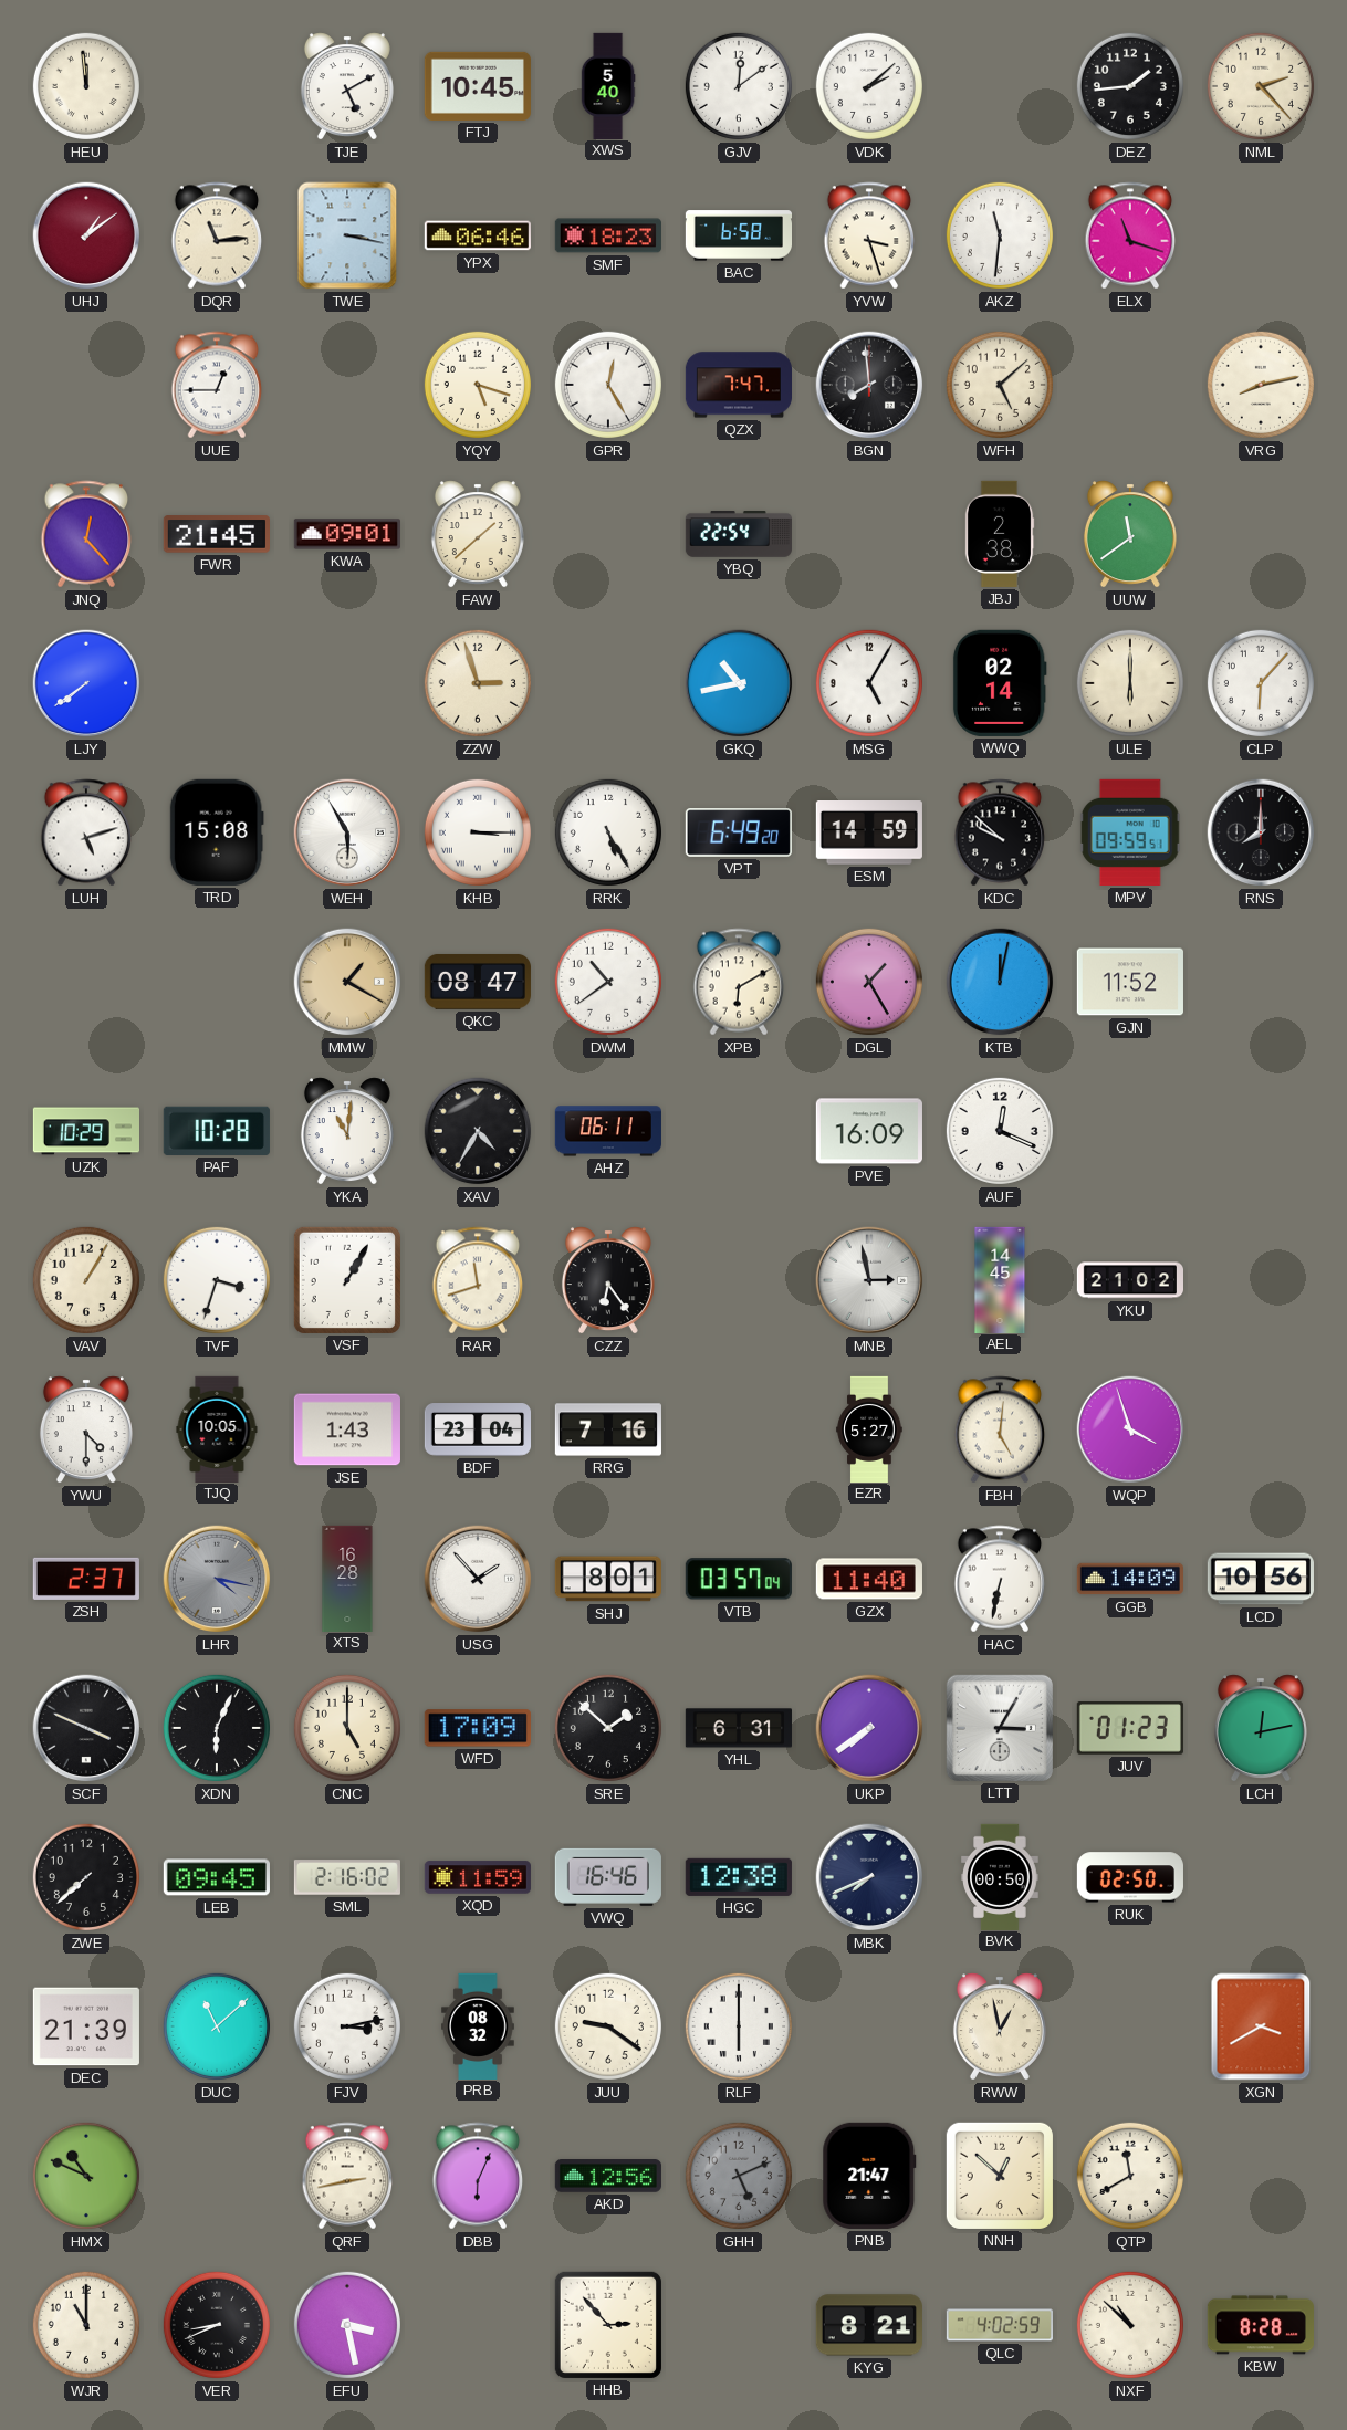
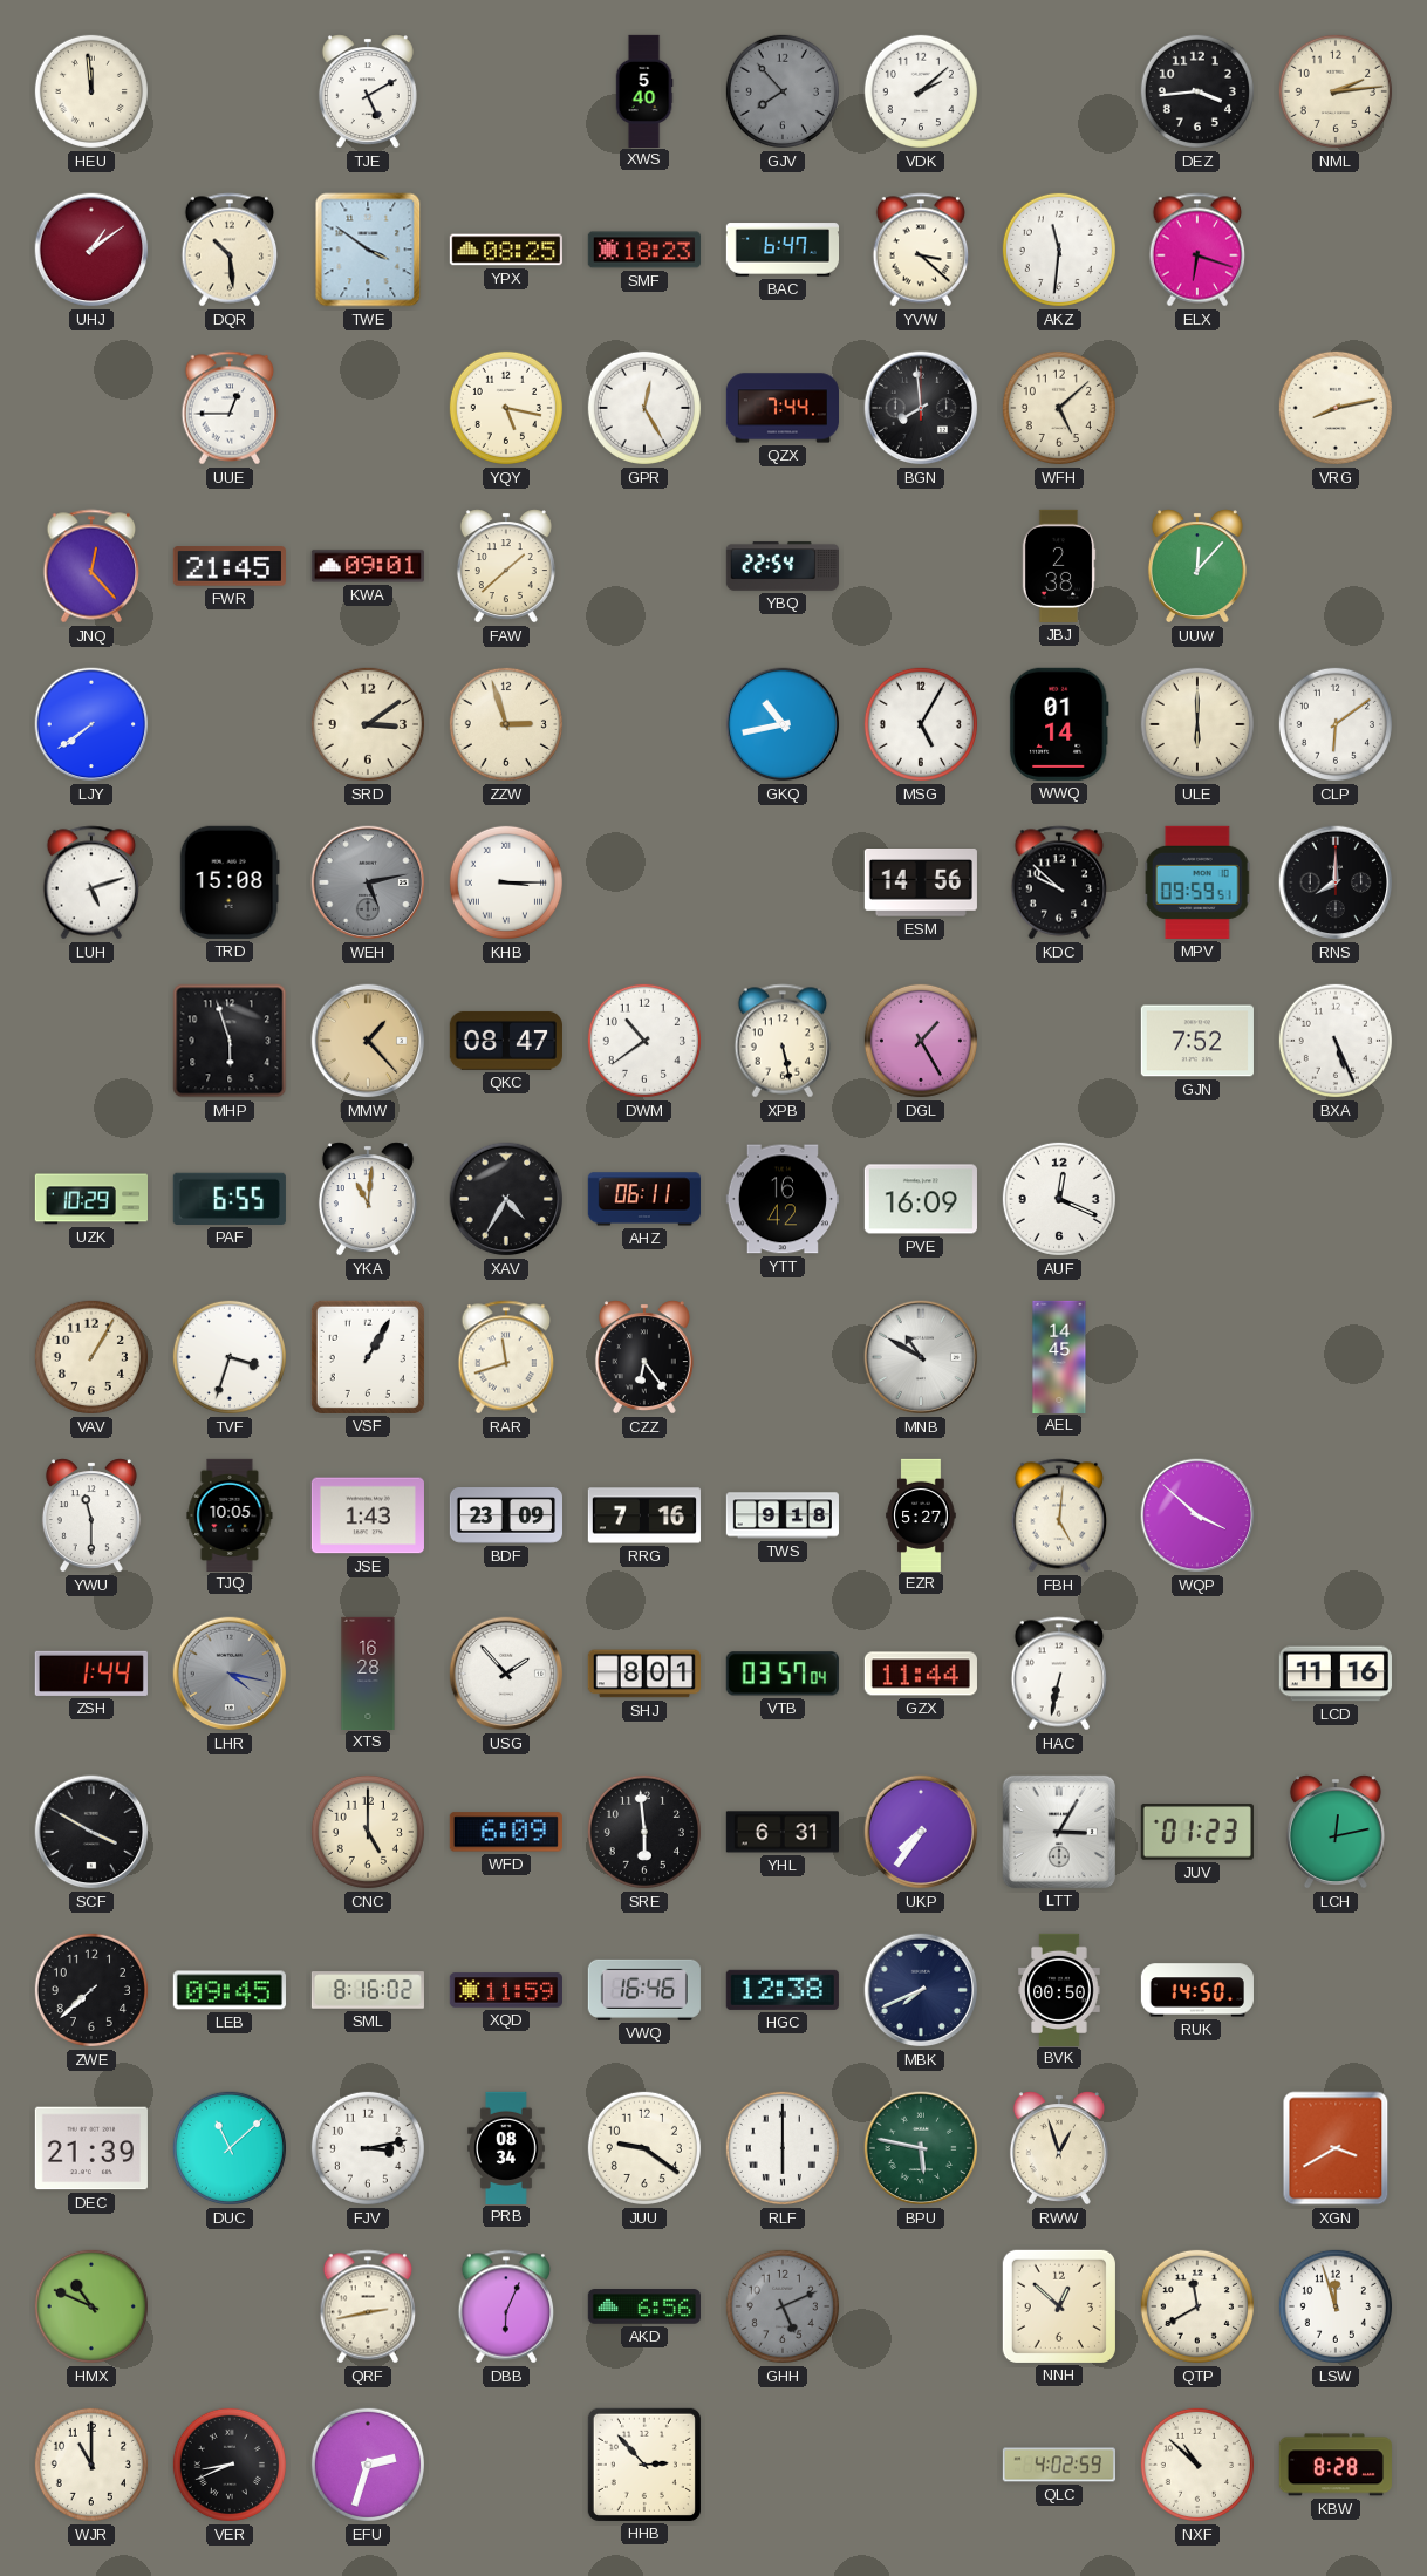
FTJ: 10:45 -> none (478, 86)
GJV: 12:09 -> 7:53 (783, 91)
GJV dial: white -> grey (783, 91)
DEZ: 1:44 -> 3:44 (1197, 91)
NML: 2:23 -> 2:14 (1336, 91)
DQR: 11:14 -> 10:29 (230, 250)
TWE: 3:17 -> 3:51 (368, 250)
YPX: 06:46 -> 08:25 (506, 250)
BAC: 6:58 -> 6:47 (781, 250)
YVW: 3:27 -> 3:22 (921, 250)
ELX: 11:18 -> 6:18 (1197, 250)
YQY: 5:18 -> 5:17 (506, 408)
QZX: 7:47 -> 7:44 (781, 408)
UUW: 11:39 -> 12:07 (1197, 566)
SRD: none -> 3:09 (368, 724)
WWQ: 02:14 -> 01:14 (1059, 724)
CLP: 6:07 -> 6:09 (1336, 724)
WEH: 5:55 -> 5:13 (368, 882)
WEH dial: white -> grey (368, 882)
RRK: 5:25 -> none (608, 832)
VPT: 6:49 -> none (739, 832)
ESM: 14:59 -> 14:56 (921, 884)
MHP: none -> 5:57 (230, 1041)
MMW: 1:20 -> 1:23 (368, 1041)
XPB: 6:10 -> 5:28 (783, 1041)
KTB: 12:02 -> none (1000, 982)
GJN: 11:52 -> 7:52 (1197, 1041)
BXA: none -> 5:26 (1336, 1041)
PAF: 10:28 -> 6:55 (230, 1199)
YTT: none -> 16:42 (783, 1199)
MNB: 2:58 -> 10:50 (921, 1357)
YKU: 21:02 -> none (1129, 1280)
YWU: 4:30 -> 11:30 (91, 1515)
BDF: 23:04 -> 23:09 (505, 1515)
TWS: none -> 9:18 (783, 1515)
WQP: 3:57 -> 3:52 (1197, 1515)
ZSH: 2:37 -> 1:44 (91, 1674)
GZX: 11:40 -> 11:44 (921, 1674)
GGB: 14:09 -> none (1130, 1579)
LCD: 10:56 -> 11:16 (1336, 1674)
SCF: 3:49 -> 3:50 (91, 1832)
XDN: 6:04 -> none (217, 1728)
WFD: 17:09 -> 6:09 (506, 1832)
SRE: 1:52 -> 5:59 (644, 1832)
UKP: 7:39 -> 7:36 (921, 1832)
SML: 2:16 -> 8:16 (368, 1990)
RUK: 02:50 -> 14:50 (1197, 1990)
PRB: 08:32 -> 08:34 (506, 2147)
BPU: none -> 5:47 (921, 2148)
RWW: 12:58 -> 12:57 (1059, 2148)
AKD: 12:56 -> 6:56 (644, 2306)
PNB: 21:47 -> none (869, 2176)
LSW: none -> 11:57 (1336, 2306)
EFU: 3:28 -> 2:33 (368, 2465)
KYG: 8:21 -> none (869, 2325)
